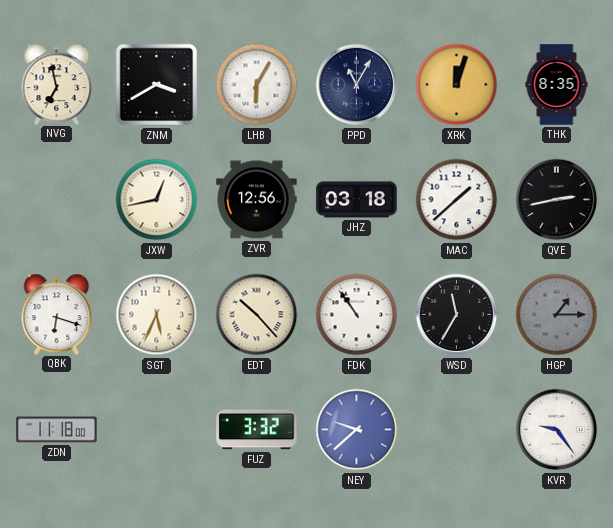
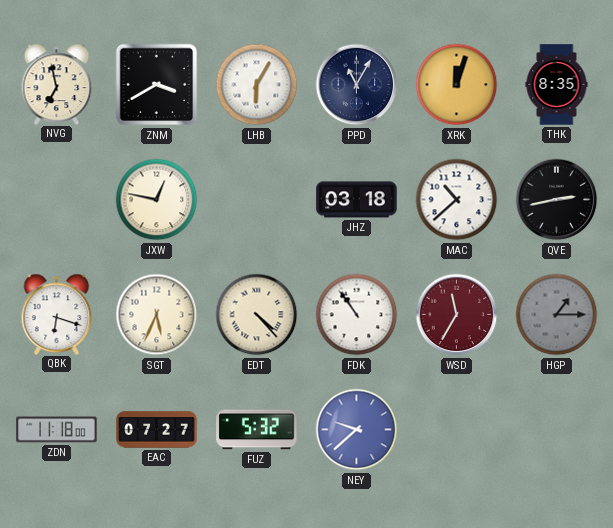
JXW: 12:43 -> 12:47 (157, 200)
ZVR: 12:56 -> none (257, 200)
MAC: 1:38 -> 10:38 (457, 200)
EDT: 10:23 -> 4:23 (257, 315)
WSD dial: black -> burgundy (457, 315)
EAC: none -> 07:27 (157, 430)
FUZ: 3:32 -> 5:32 (257, 430)
KVR: 9:24 -> none (557, 430)
